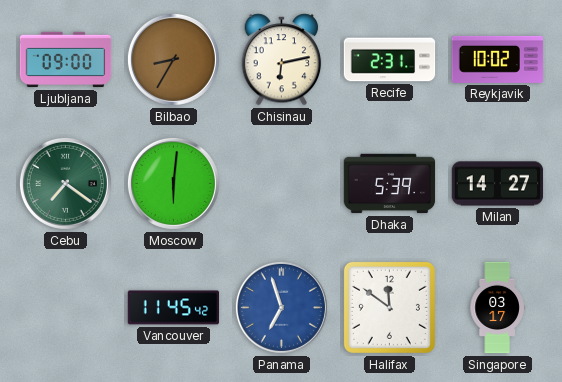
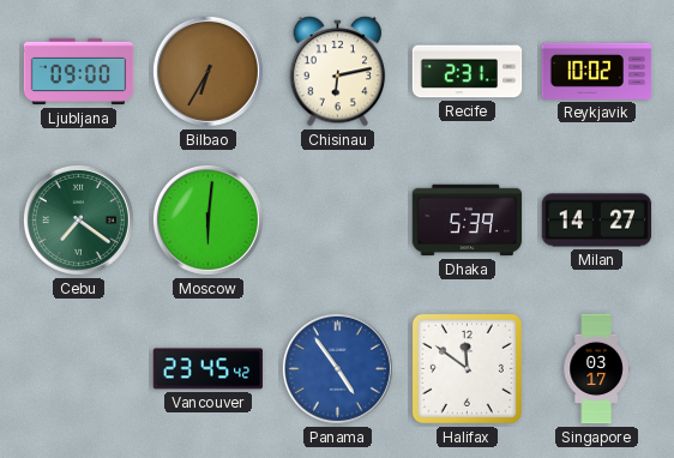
Bilbao: 8:35 -> 6:35 (207, 71)
Vancouver: 11:45 -> 23:45 (209, 369)
Panama: 6:57 -> 4:54 (337, 368)
